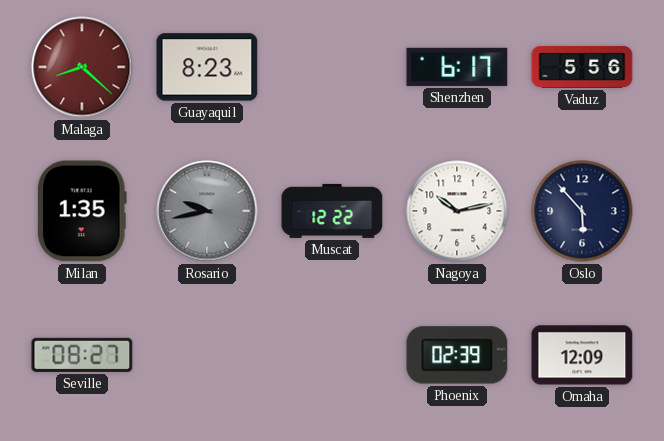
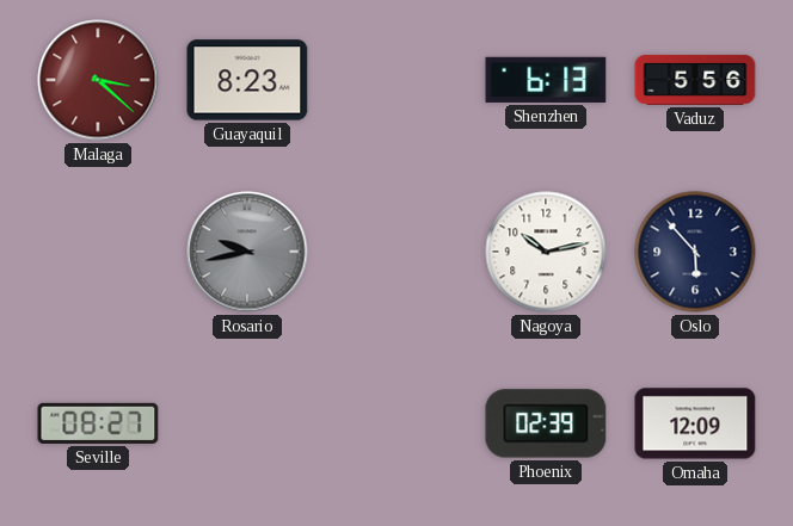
Malaga: 8:22 -> 3:22 (98, 80)
Shenzhen: 6:17 -> 6:13 (546, 80)
Milan: 1:35 -> none (82, 211)
Muscat: 12:22 -> none (332, 211)
